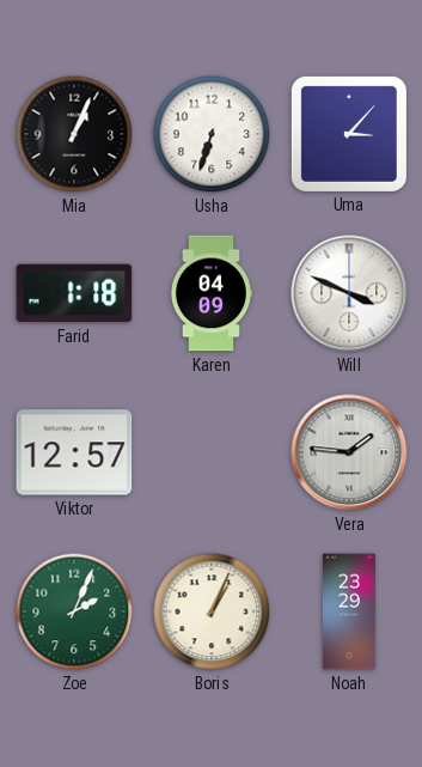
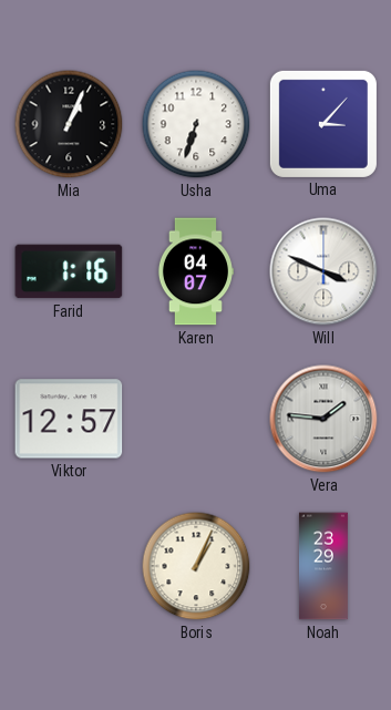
Farid: 1:18 -> 1:16 (69, 271)
Karen: 04:09 -> 04:07 (195, 271)
Zoe: 2:04 -> none (74, 611)
